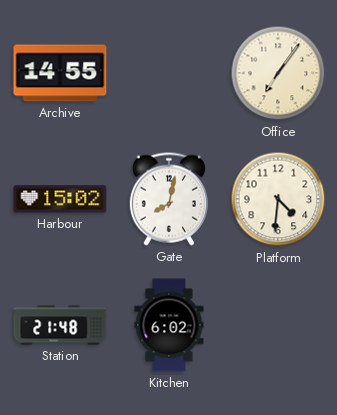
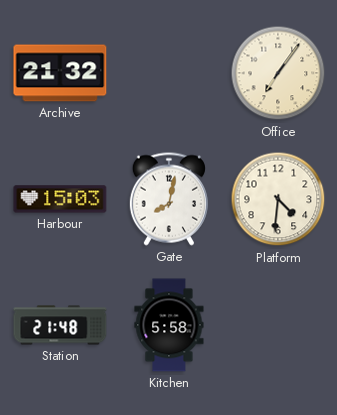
Archive: 14:55 -> 21:32 (60, 73)
Harbour: 15:02 -> 15:03 (60, 199)
Kitchen: 6:02 -> 5:58 (169, 325)
